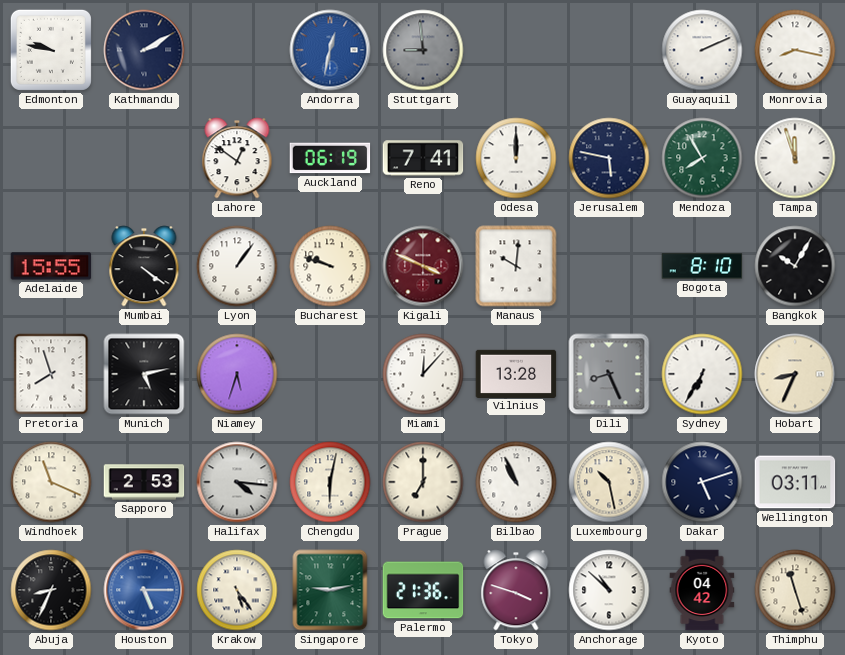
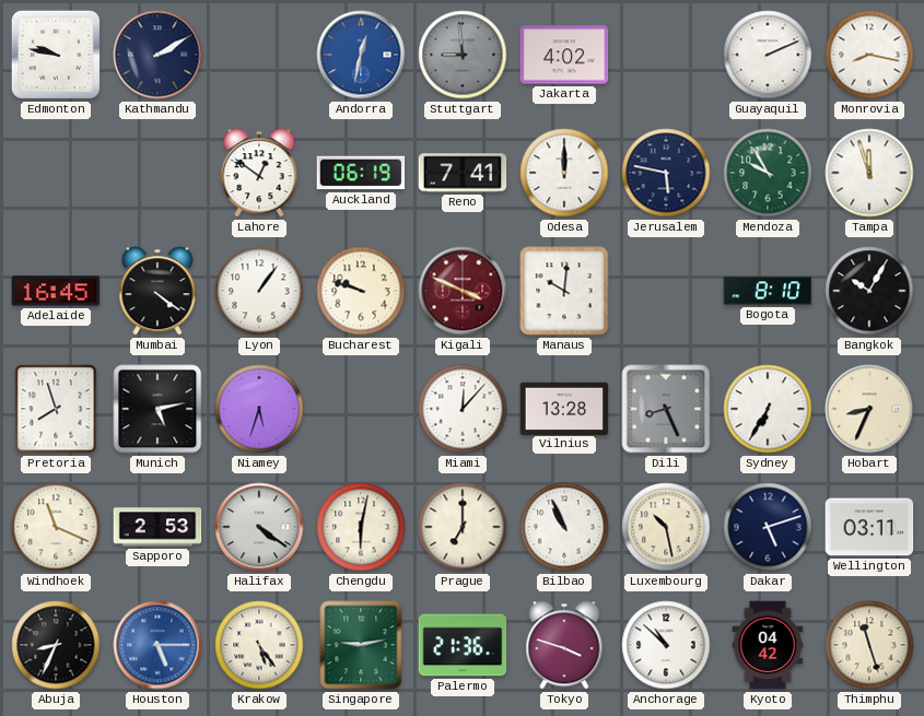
Jakarta: none -> 4:02 (564, 55)
Mendoza: 7:55 -> 9:55 (768, 173)
Adelaide: 15:55 -> 16:45 (56, 291)
Halifax: 4:16 -> 4:21 (259, 527)
